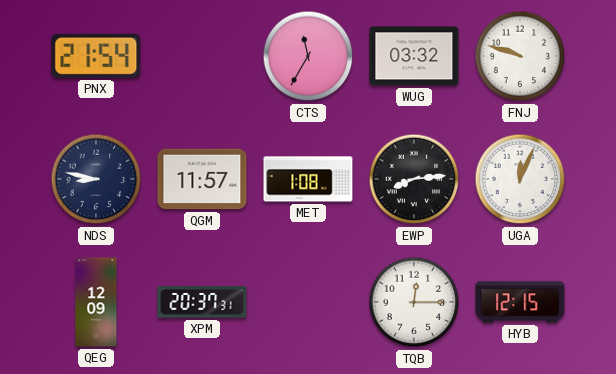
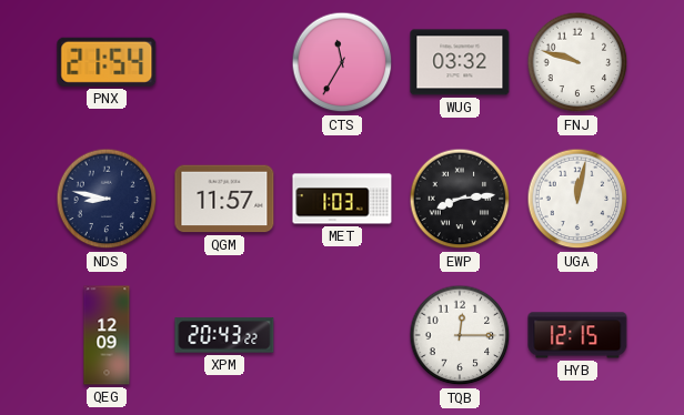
MET: 1:08 -> 1:03 (342, 199)
UGA: 12:04 -> 12:02 (577, 199)
XPM: 20:37 -> 20:43 (224, 335)
